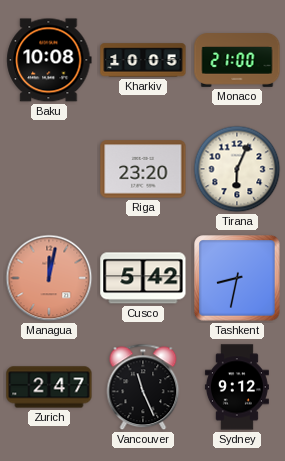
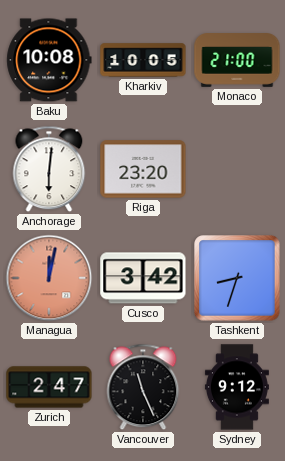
Anchorage: none -> 6:01 (49, 169)
Tirana: 6:04 -> none (237, 169)
Cusco: 5:42 -> 3:42 (143, 278)
Tashkent: 8:32 -> 8:33 (237, 278)
